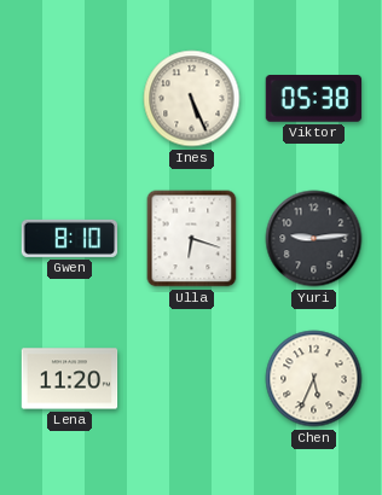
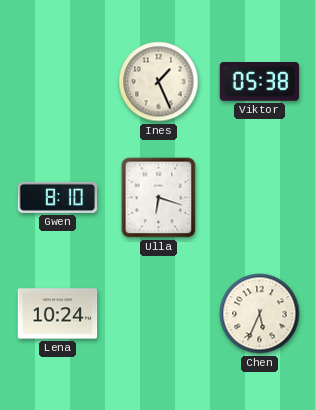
Ines: 5:26 -> 1:26 (159, 82)
Yuri: 9:14 -> none (314, 239)
Lena: 11:20 -> 10:24 (58, 314)
